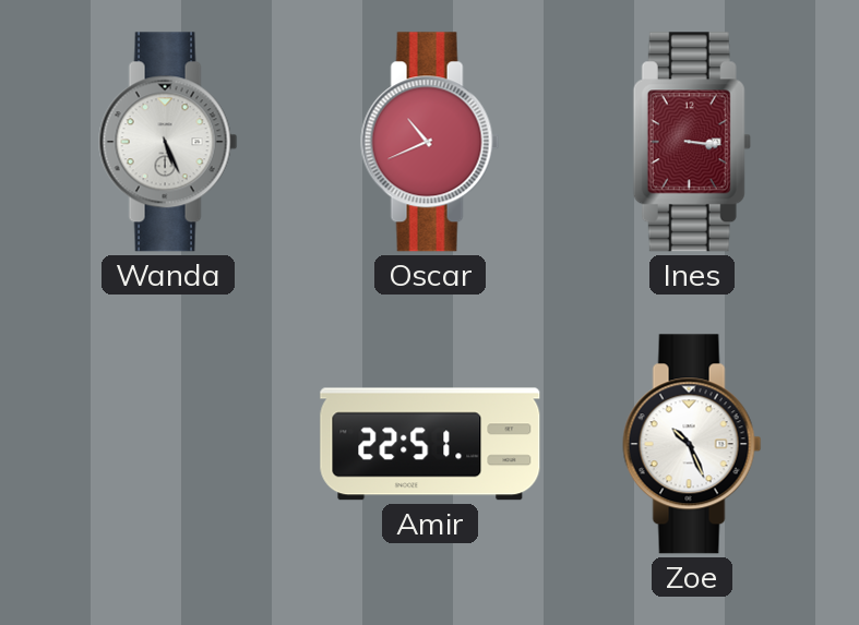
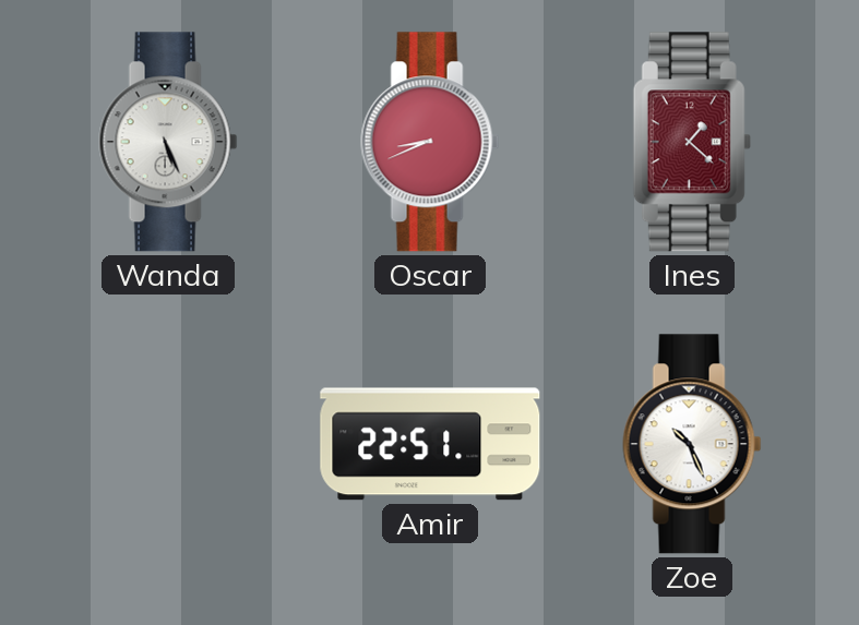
Oscar: 10:41 -> 8:41 (430, 142)
Ines: 3:16 -> 1:22 (692, 142)
